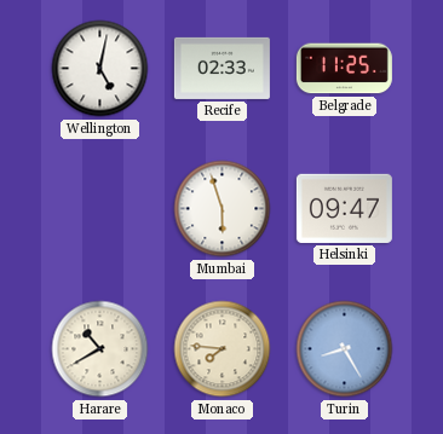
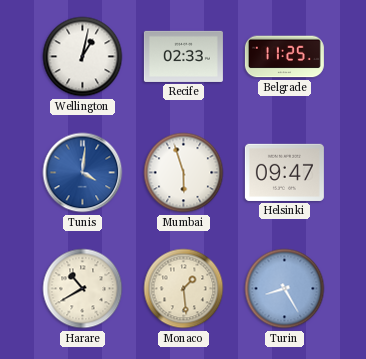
Wellington: 5:02 -> 1:02 (83, 57)
Tunis: none -> 4:01 (83, 173)
Monaco: 7:46 -> 1:29 (184, 289)
